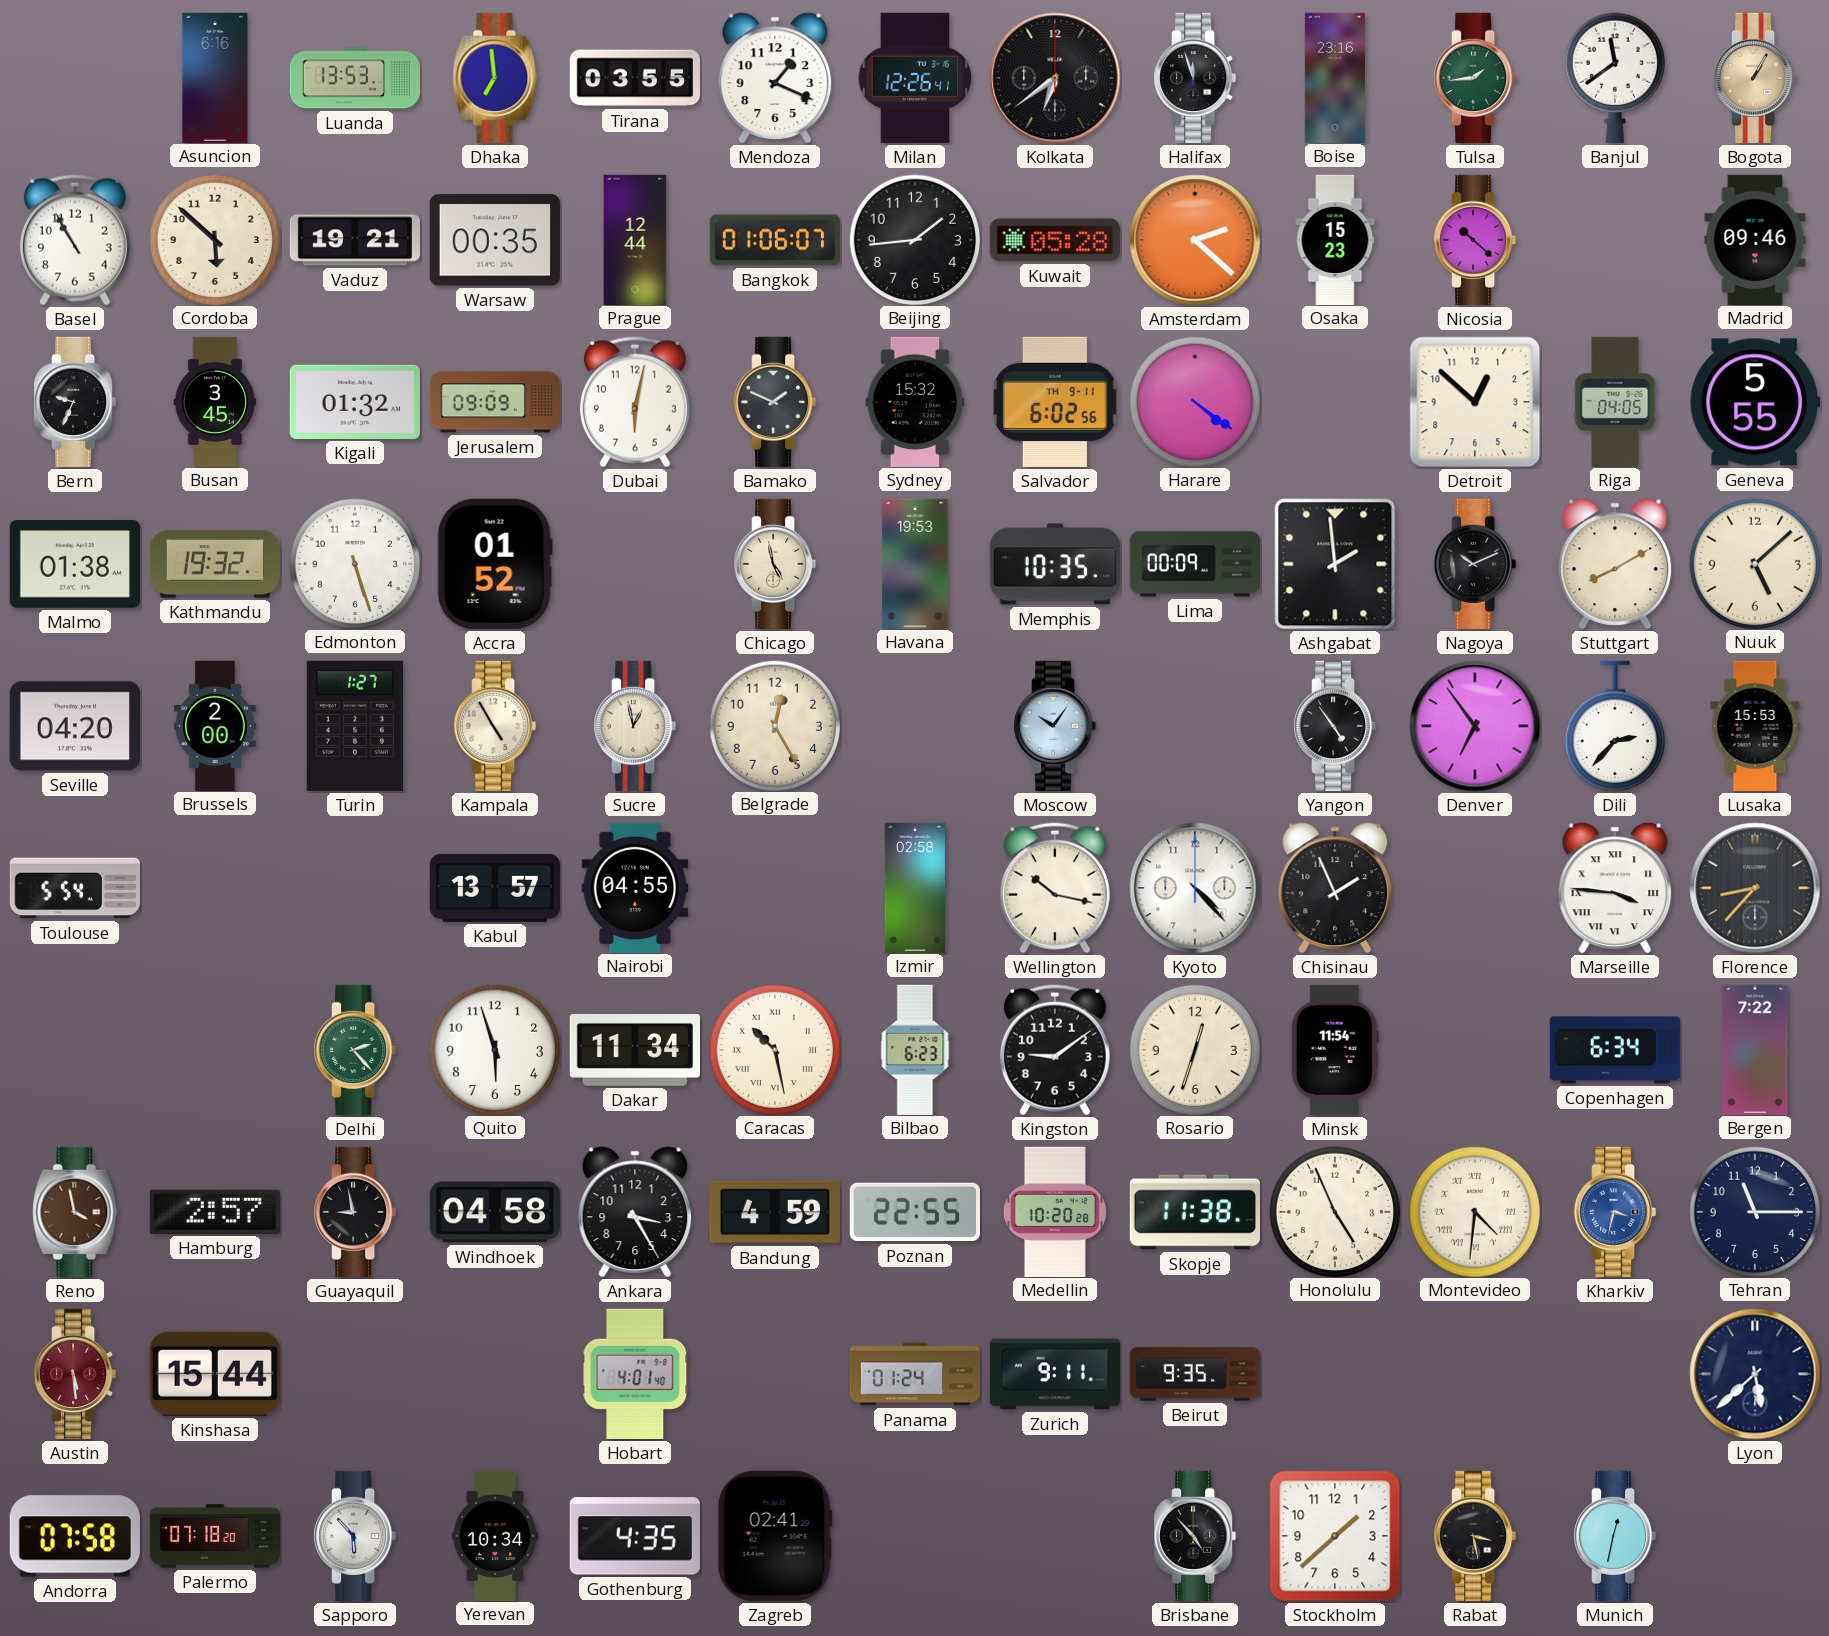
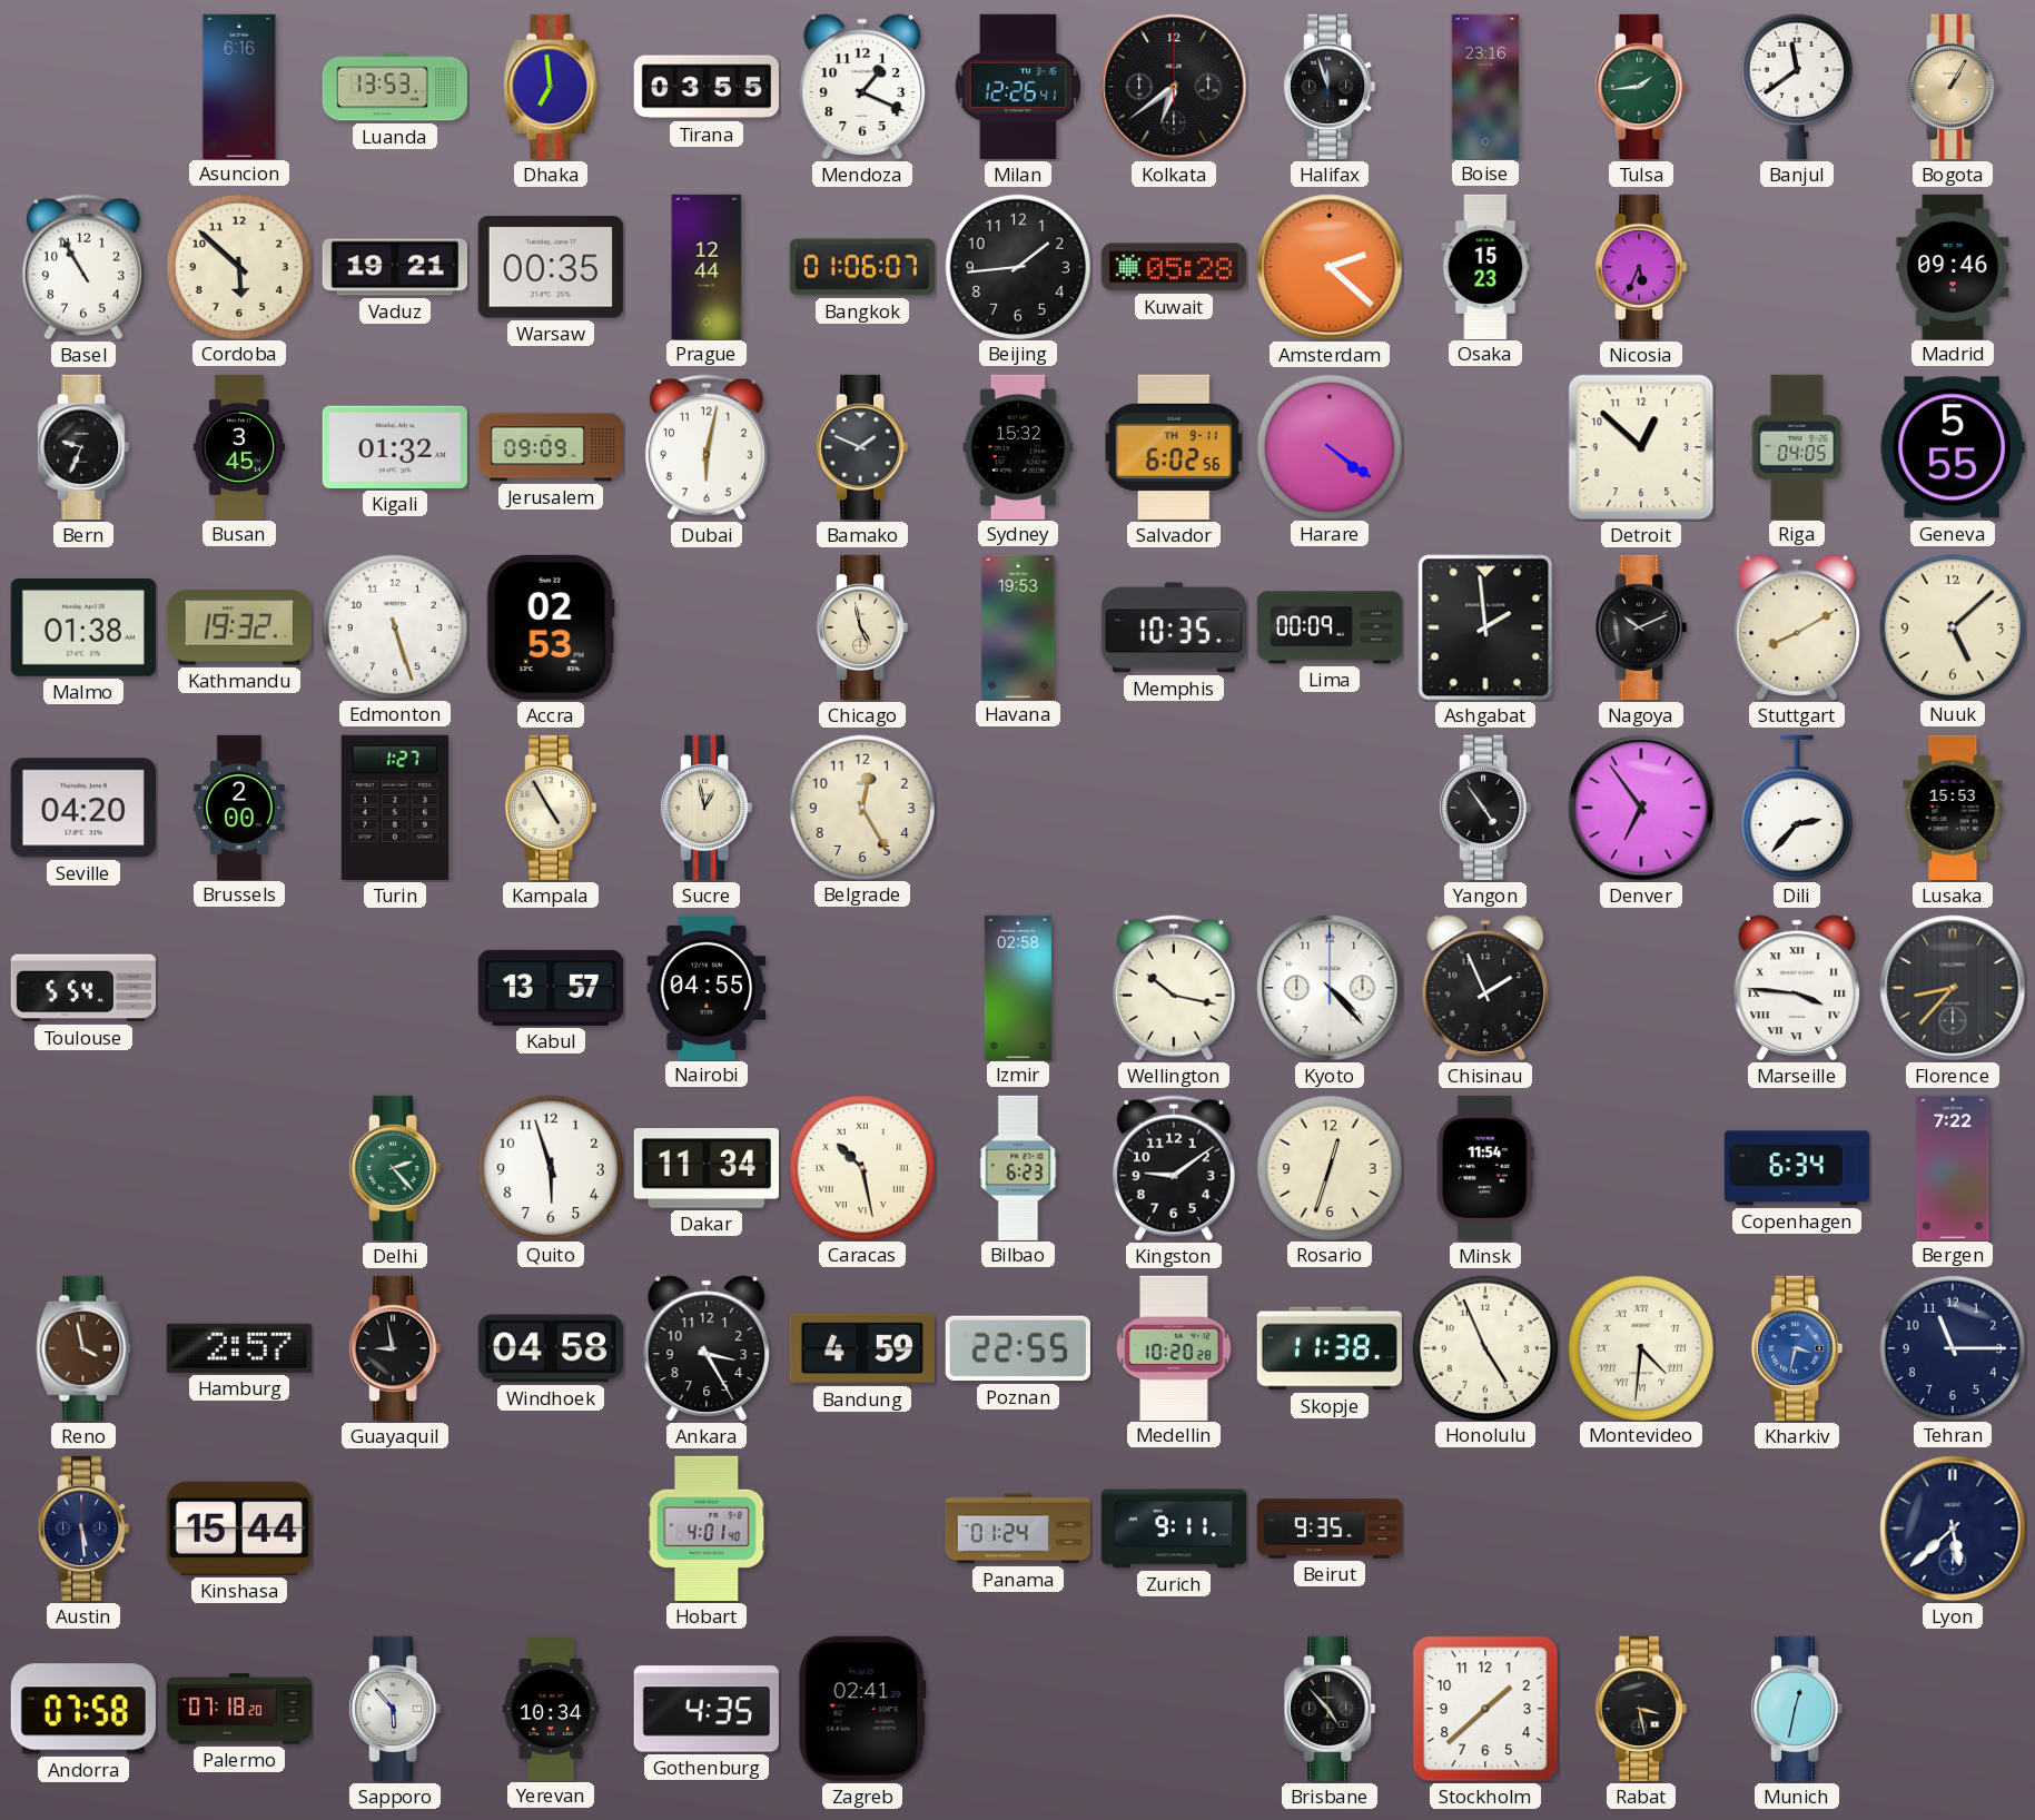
Nicosia: 10:22 -> 5:34 (1641, 267)
Accra: 01:52 -> 02:53 (551, 627)
Moscow: 10:06 -> none (1055, 726)
Austin dial: burgundy -> navy (83, 1529)
